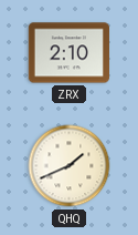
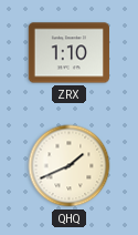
ZRX: 2:10 -> 1:10 (68, 53)
